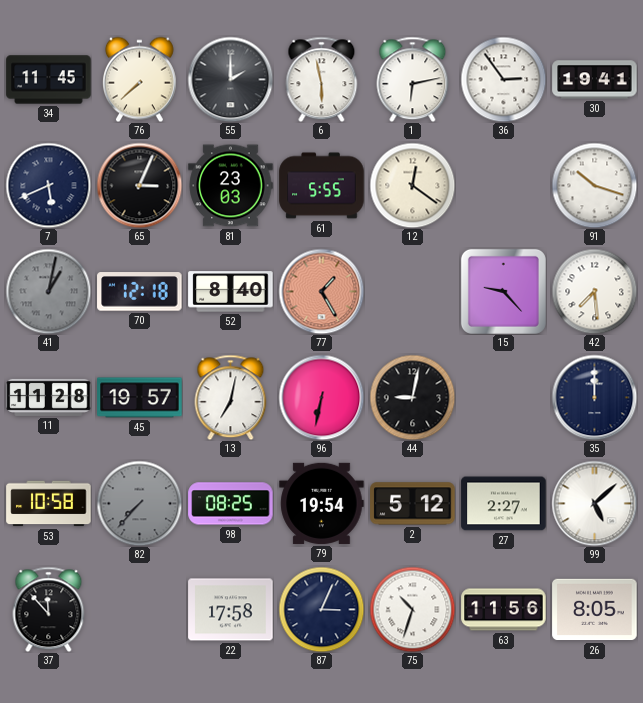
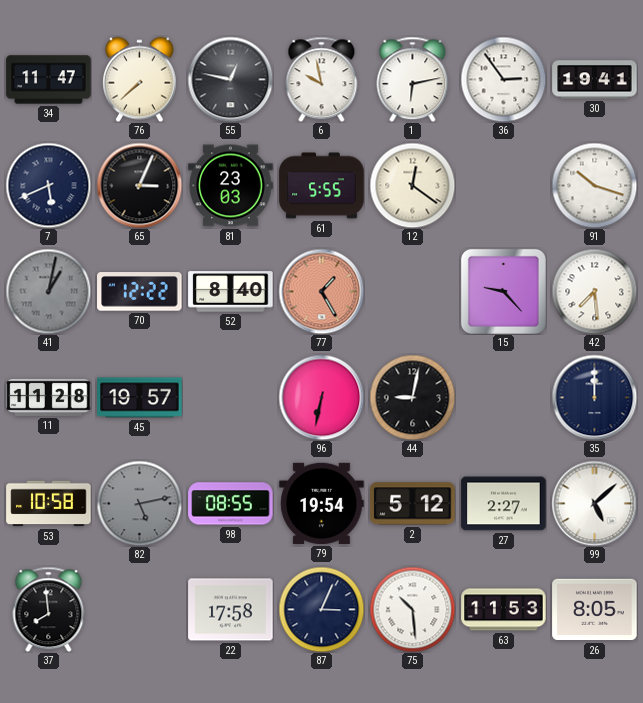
34: 11:45 -> 11:47 (49, 80)
55: 2:00 -> 12:47 (230, 79)
6: 5:58 -> 9:58 (322, 79)
70: 12:18 -> 12:22 (140, 292)
13: 7:02 -> none (231, 397)
82: 7:37 -> 5:13 (139, 503)
98: 08:25 -> 08:55 (231, 504)
37: 11:53 -> 7:59 (49, 609)
75: 10:33 -> 10:29 (412, 609)
63: 11:56 -> 11:53 (504, 610)
